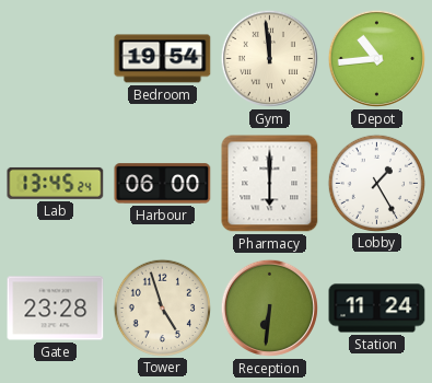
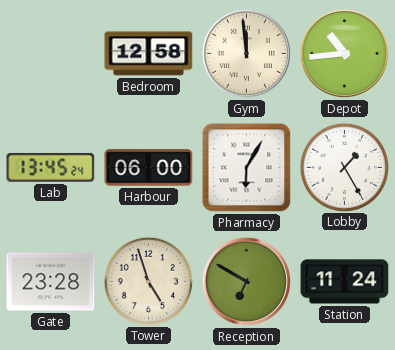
Bedroom: 19:54 -> 12:58 (149, 54)
Pharmacy: 6:00 -> 6:05 (247, 168)
Reception: 6:31 -> 6:50 (246, 281)
